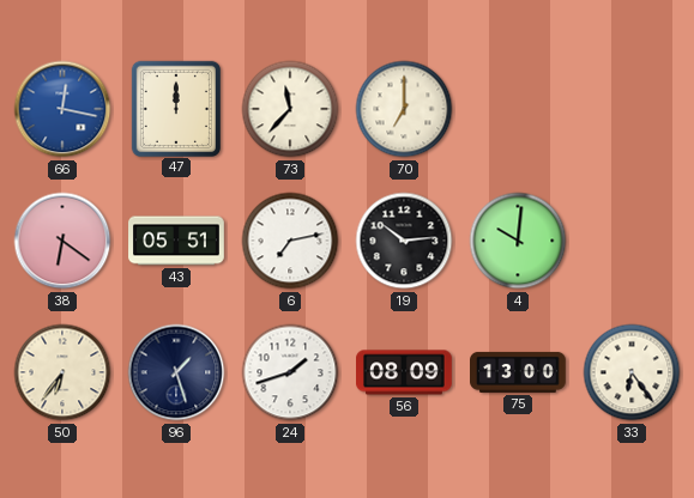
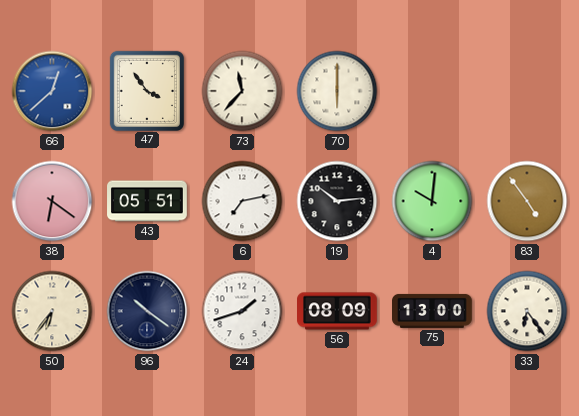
66: 12:17 -> 12:38 (52, 91)
47: 12:00 -> 3:54 (146, 90)
70: 7:00 -> 6:00 (337, 91)
83: none -> 4:54 (527, 201)
96: 1:27 -> 10:21 (147, 311)
